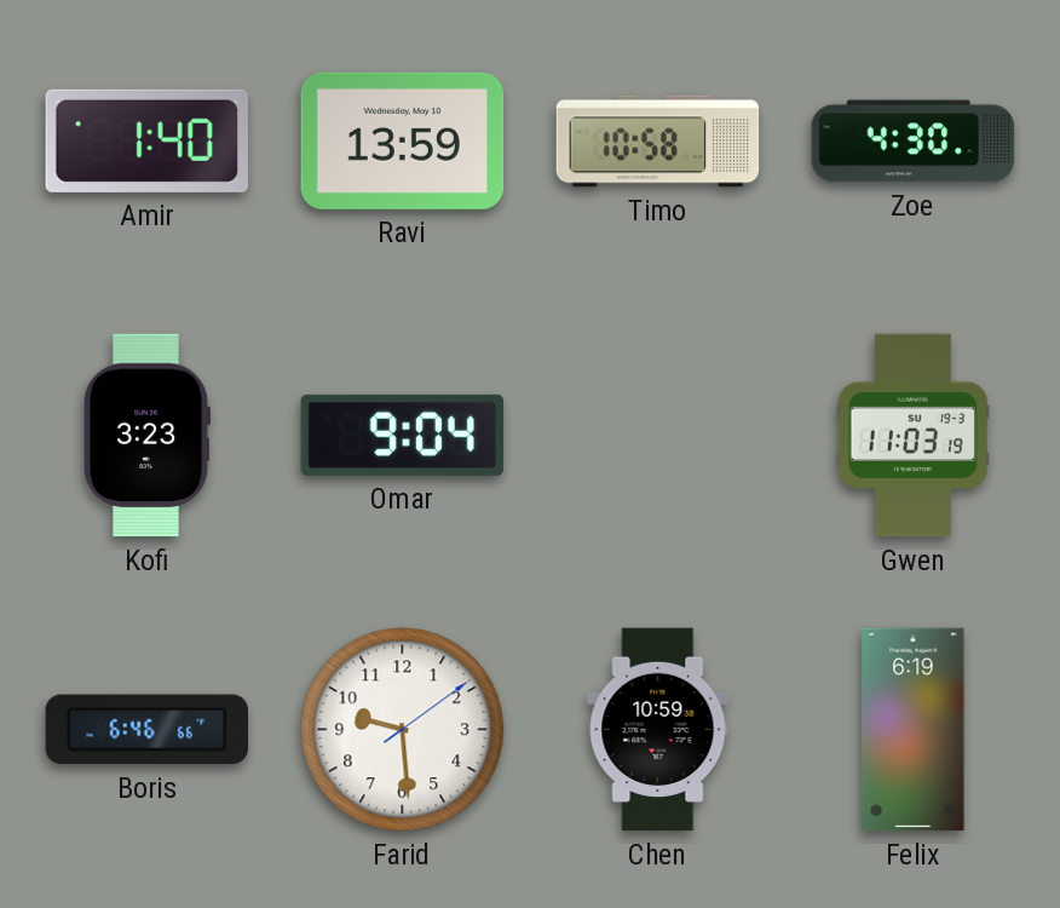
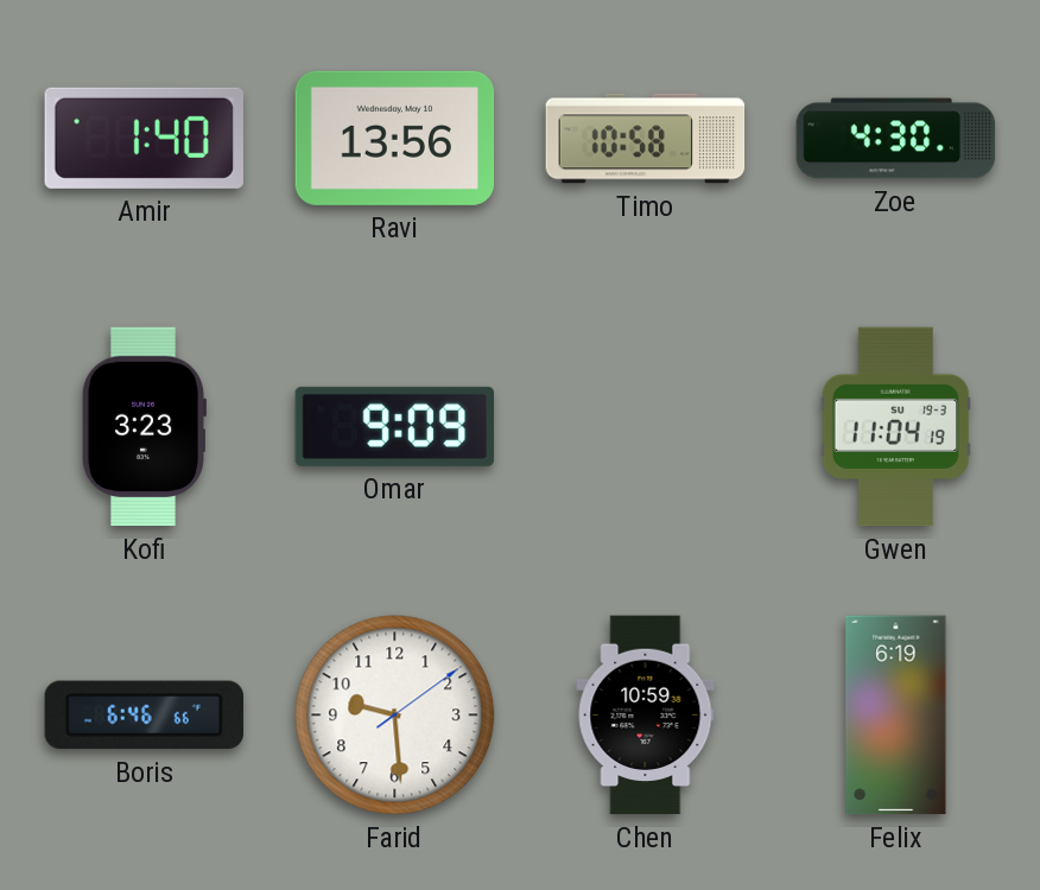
Ravi: 13:59 -> 13:56 (395, 138)
Omar: 9:04 -> 9:09 (395, 426)
Gwen: 11:03 -> 11:04 (895, 427)
